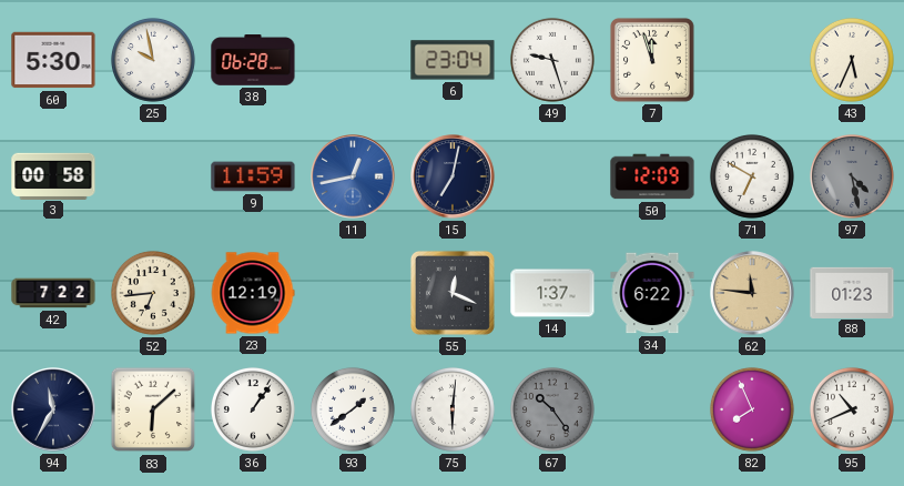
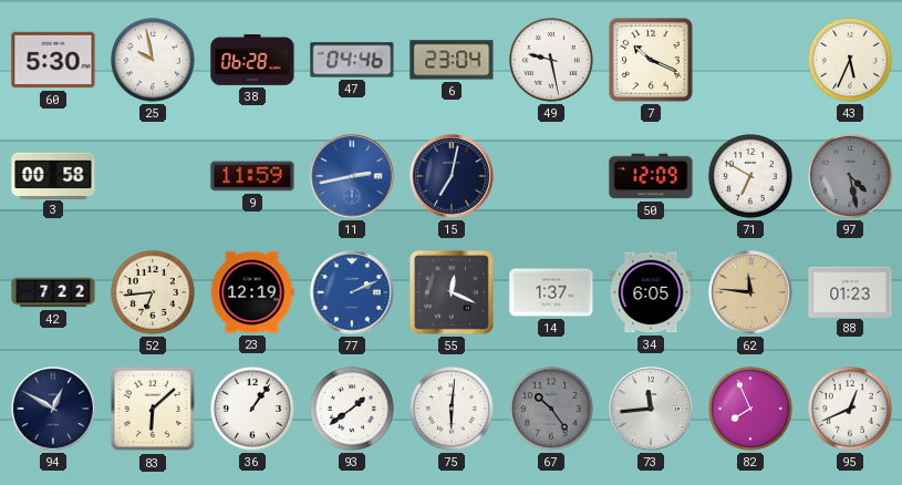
47: none -> 04:46 (352, 60)
49: 9:27 -> 9:28 (551, 60)
7: 11:57 -> 10:19 (651, 60)
11: 12:43 -> 2:43 (352, 176)
77: none -> 2:11 (352, 292)
34: 6:22 -> 6:05 (651, 292)
94: 11:35 -> 12:50 (53, 409)
73: none -> 11:44 (651, 409)
95: 10:41 -> 12:41 (850, 409)
